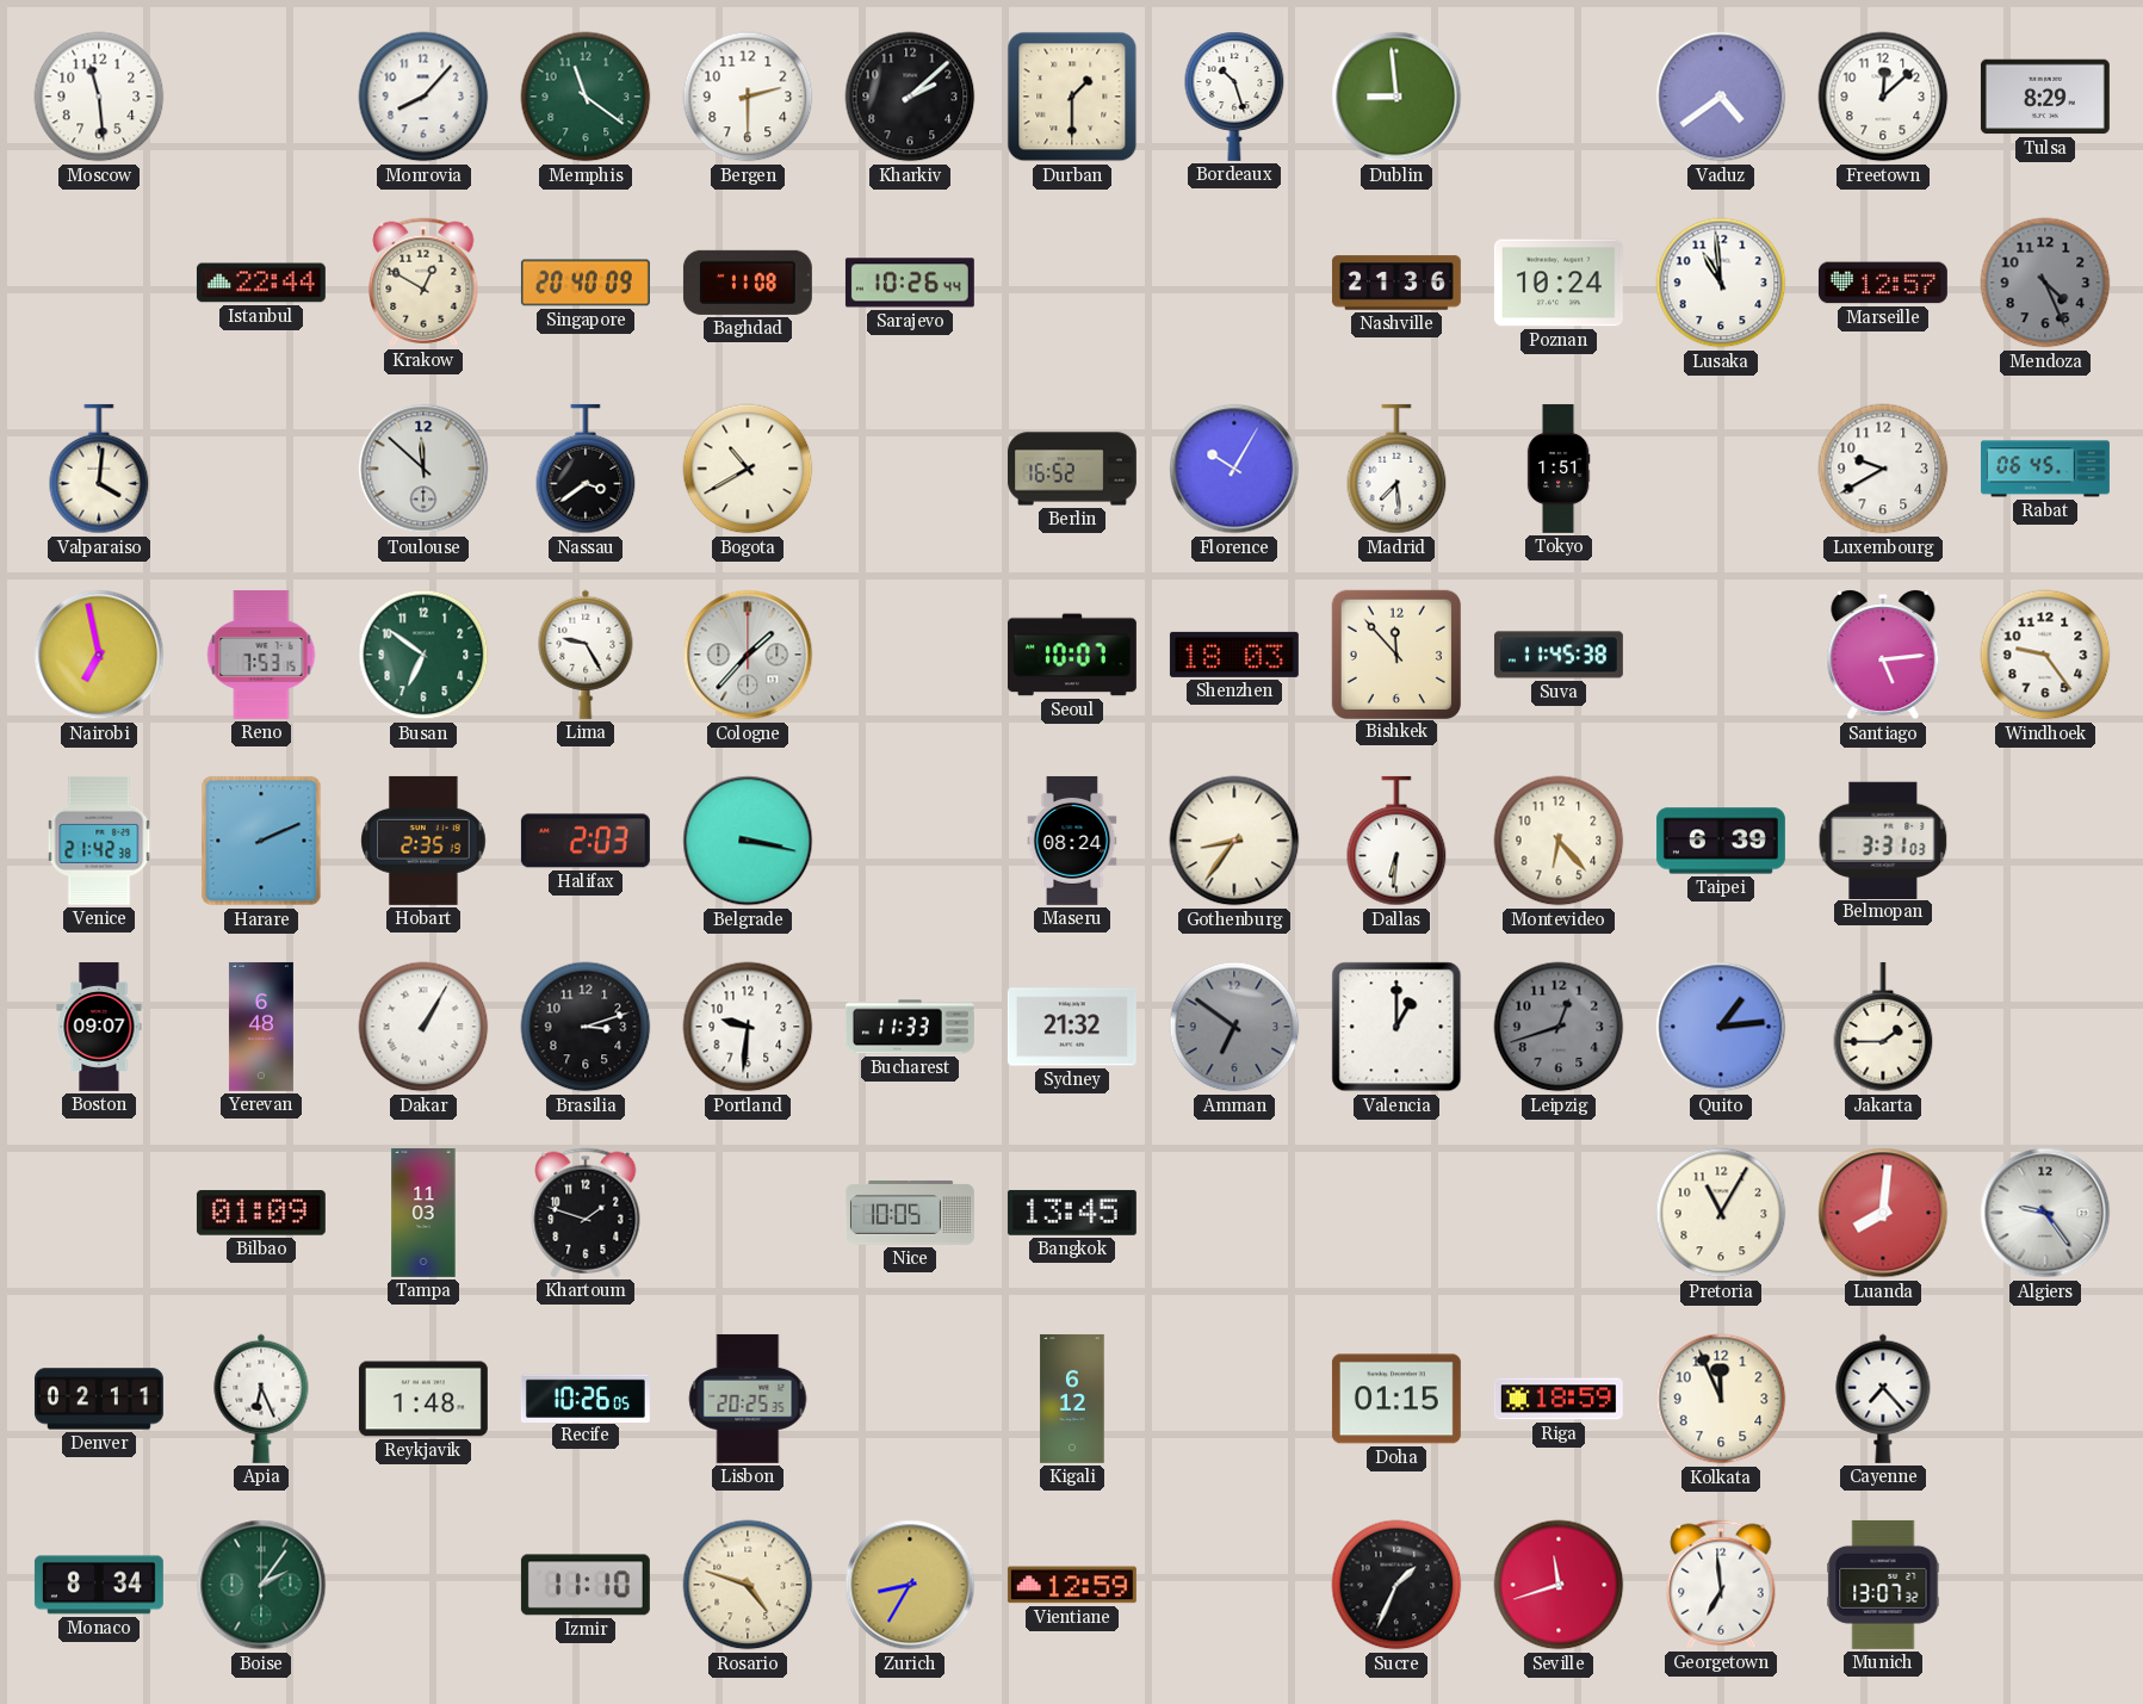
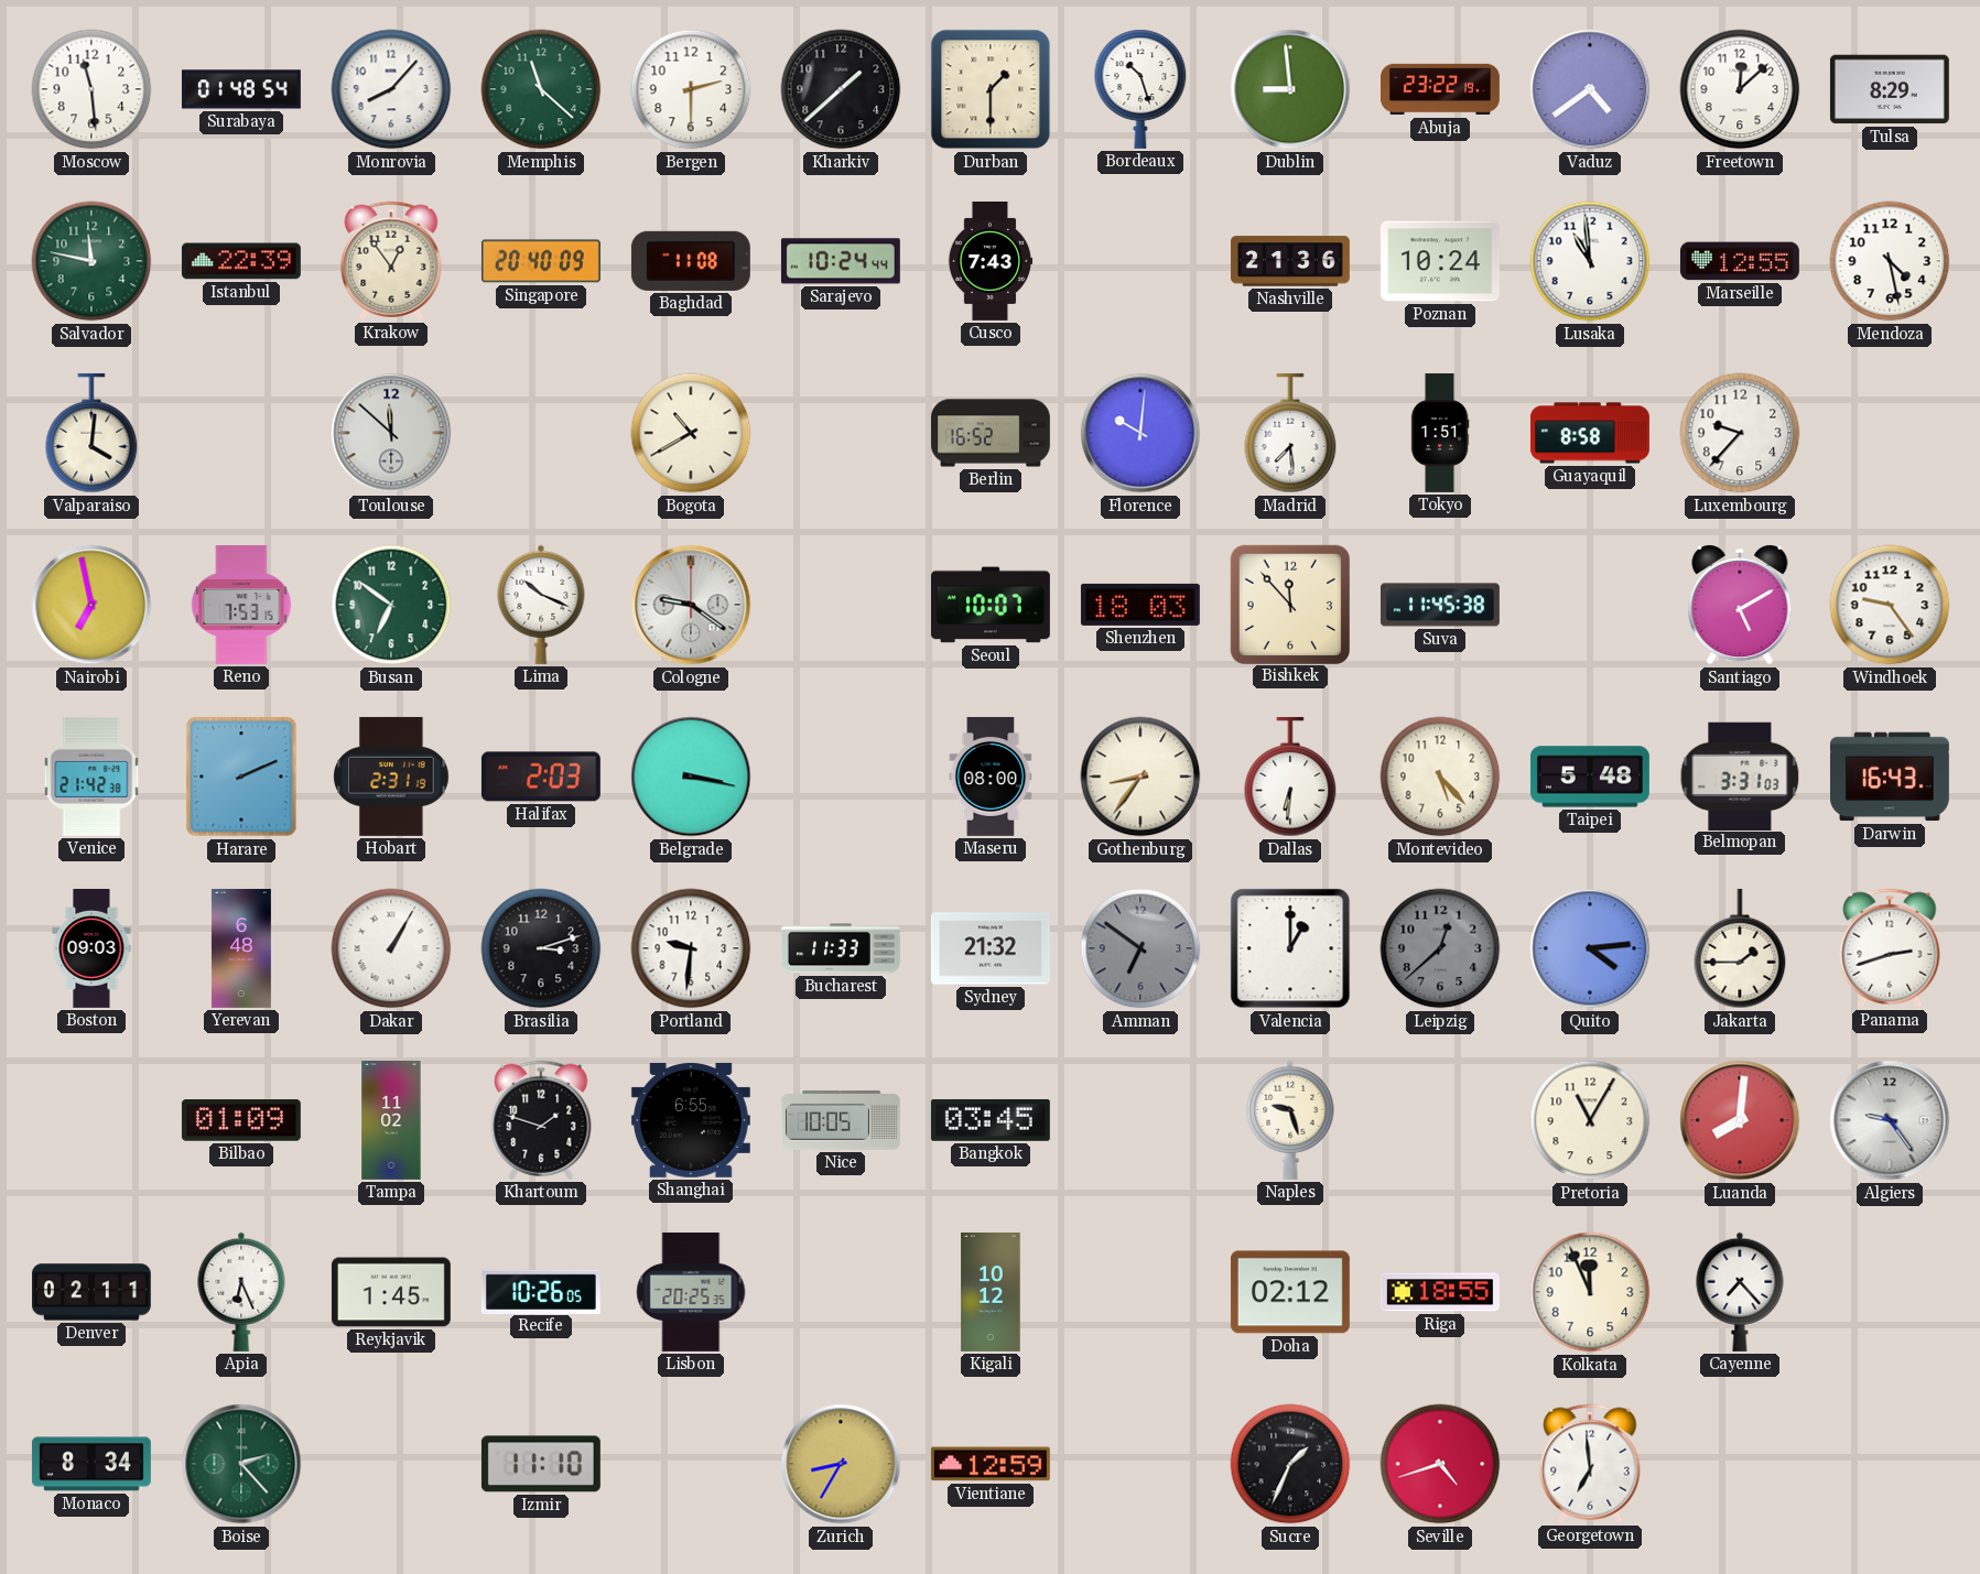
Surabaya: none -> 01:48 (241, 89)
Memphis: 11:21 -> 11:22 (541, 89)
Kharkiv: 2:08 -> 1:38 (841, 89)
Abuja: none -> 23:22 (1440, 89)
Salvador: none -> 11:47 (91, 261)
Istanbul: 22:44 -> 22:39 (241, 261)
Krakow: 12:50 -> 12:54 (391, 261)
Sarajevo: 10:26 -> 10:24 (841, 261)
Cusco: none -> 7:43 (991, 261)
Marseille: 12:57 -> 12:55 (1740, 261)
Mendoza: 4:26 -> 4:28 (1890, 261)
Mendoza dial: grey -> white (1890, 261)
Nassau: 3:39 -> none (586, 469)
Florence: 10:05 -> 10:01 (1140, 433)
Guayaquil: none -> 8:58 (1590, 433)
Luxembourg: 9:40 -> 9:37 (1740, 433)
Rabat: 06:45 -> none (2045, 469)
Lima: 9:25 -> 10:19 (541, 605)
Cologne: 1:37 -> 9:21 (691, 605)
Santiago: 5:14 -> 5:10 (1740, 605)
Hobart: 2:35 -> 2:31 (391, 777)
Maseru: 08:24 -> 08:00 (991, 777)
Montevideo: 6:23 -> 5:23 (1440, 777)
Taipei: 6:39 -> 5:48 (1590, 777)
Darwin: none -> 16:43 (1890, 777)
Boston: 09:07 -> 09:03 (91, 948)
Leipzig: 12:42 -> 12:38 (1440, 948)
Quito: 1:14 -> 4:14 (1590, 948)
Panama: none -> 2:42 (1890, 948)
Tampa: 11:03 -> 11:02 (391, 1120)
Shanghai: none -> 6:55 (691, 1120)
Bangkok: 13:45 -> 03:45 (991, 1120)
Naples: none -> 9:27 (1290, 1120)
Reykjavik: 1:48 -> 1:45 (391, 1292)
Kigali: 6:12 -> 10:12 (991, 1292)
Doha: 01:15 -> 02:12 (1290, 1292)
Riga: 18:59 -> 18:55 (1440, 1292)
Boise: 2:06 -> 2:23 (241, 1464)
Rosario: 4:48 -> none (748, 1585)
Seville: 11:42 -> 4:42 (1440, 1464)
Munich: 13:07 -> none (1883, 1585)
